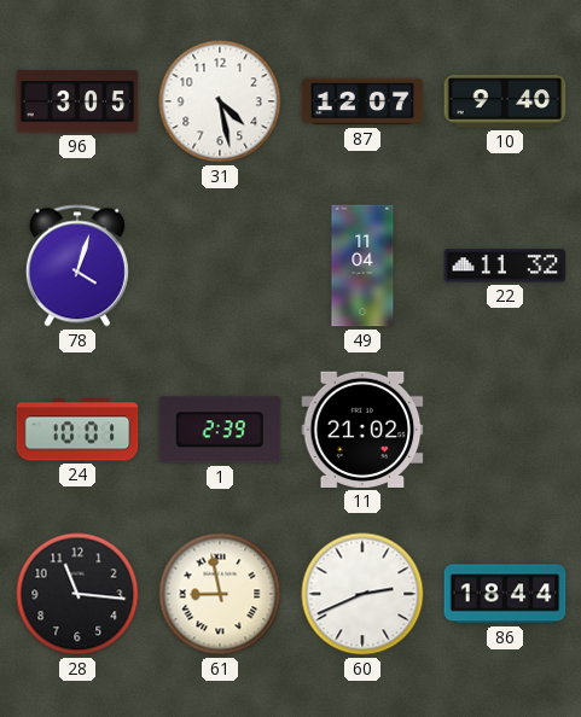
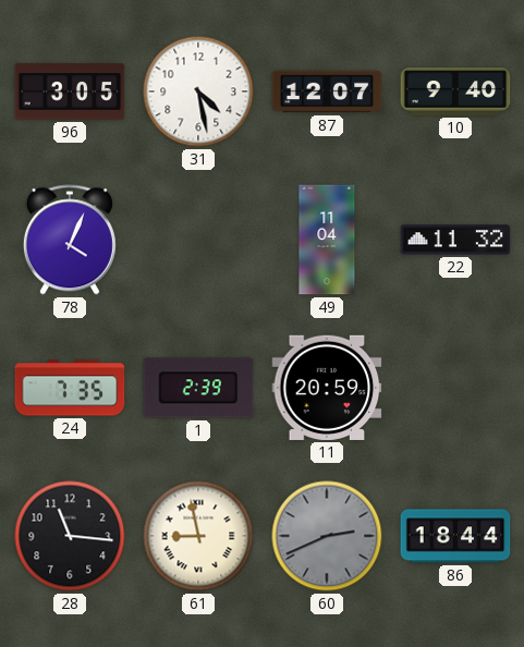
78: 4:03 -> 4:04 (70, 240)
24: 10:01 -> 7:35 (70, 388)
11: 21:02 -> 20:59 (327, 388)
60 dial: white -> grey (327, 536)
